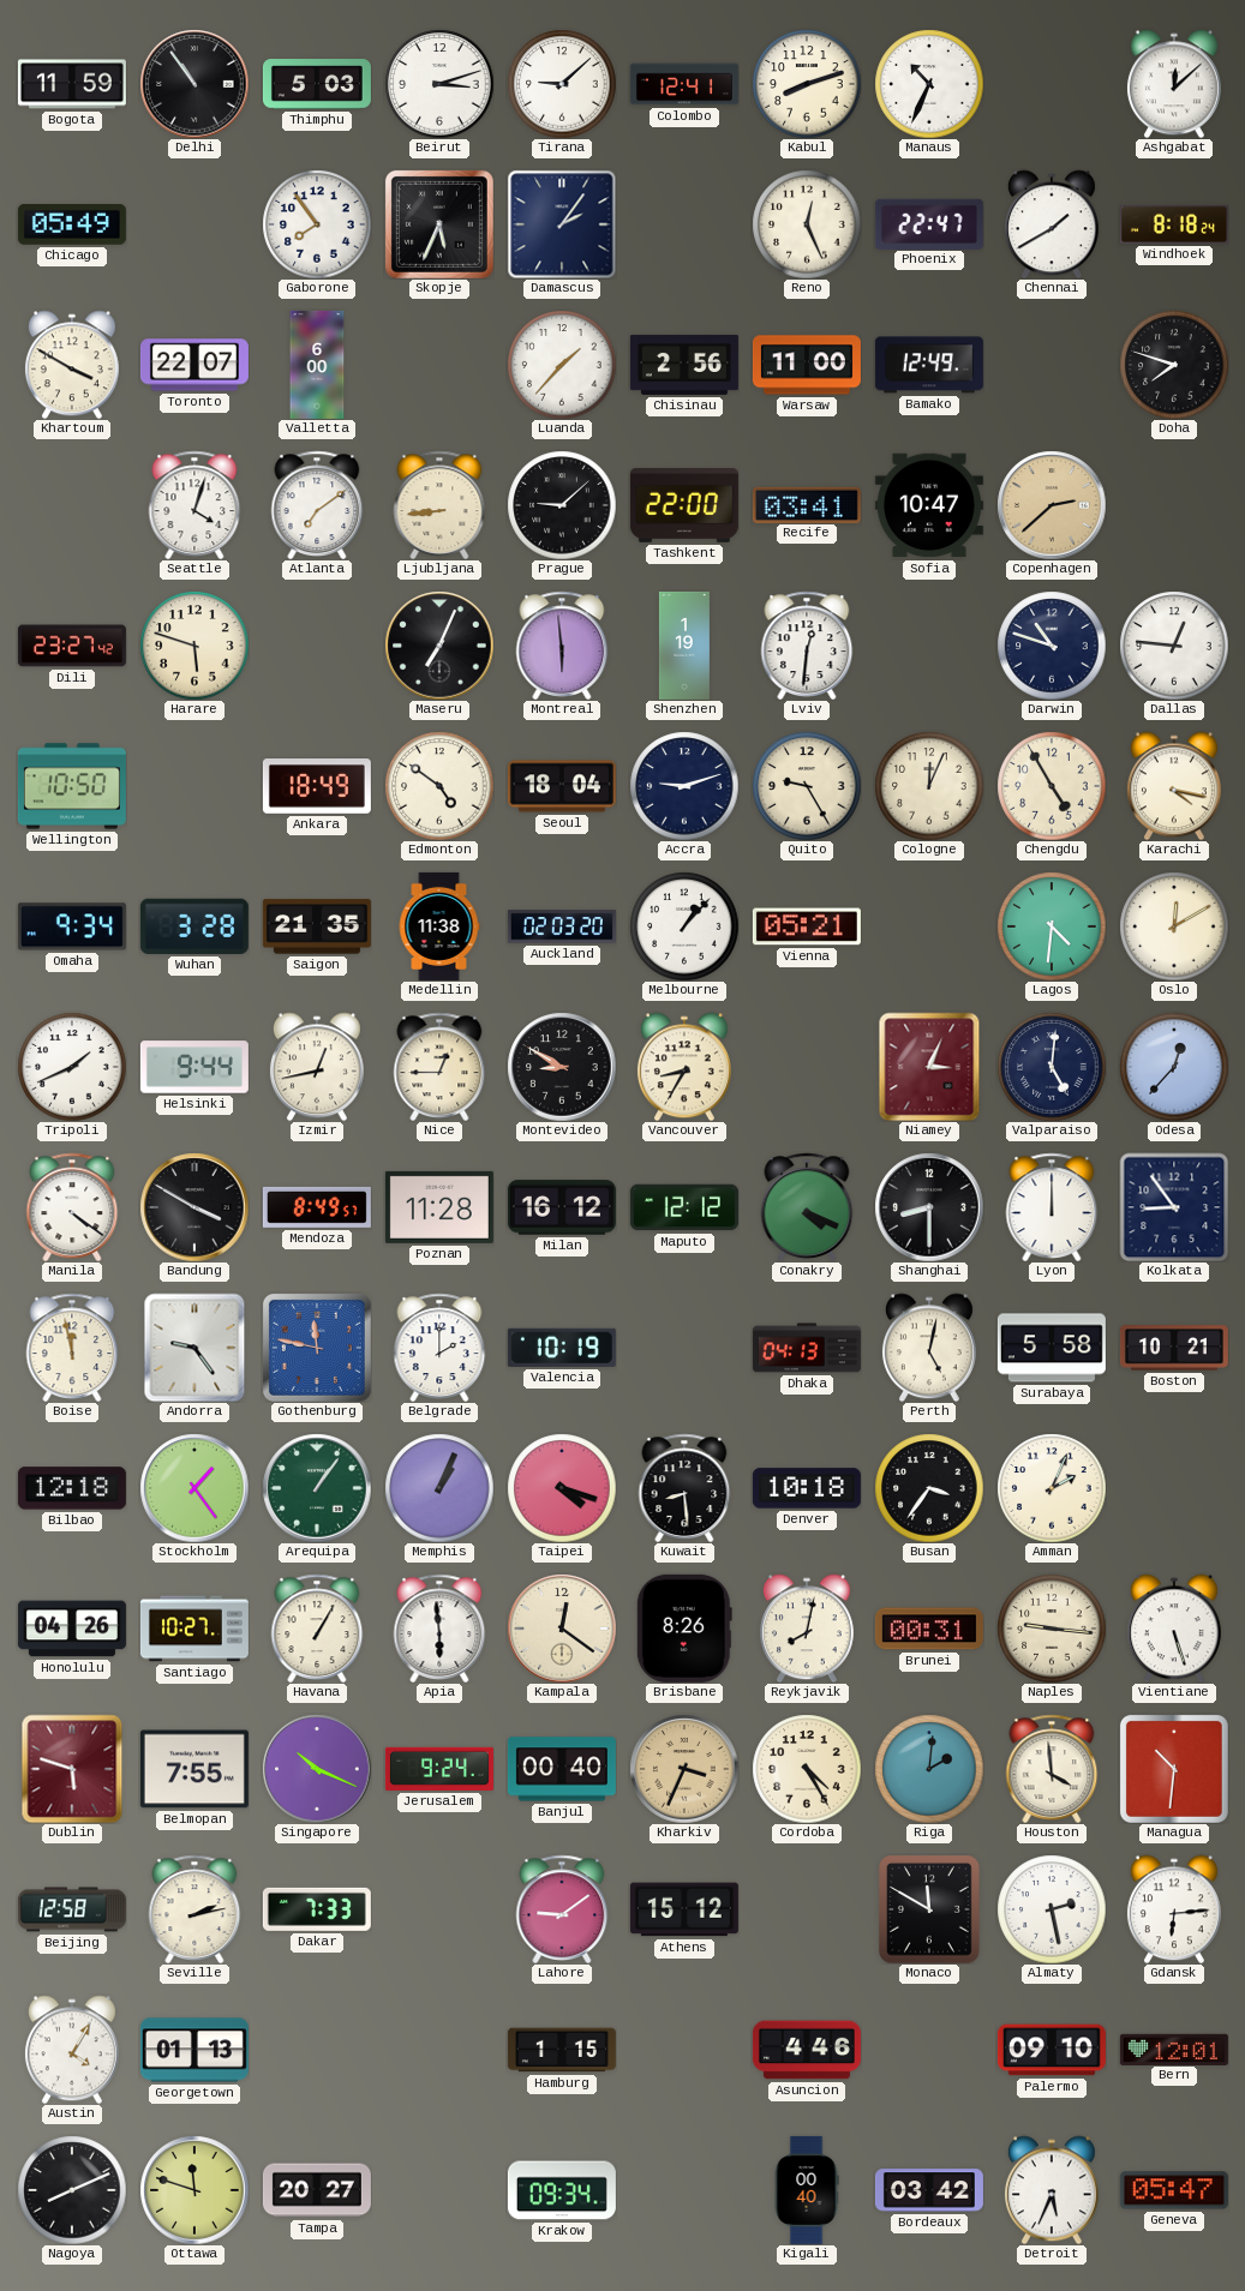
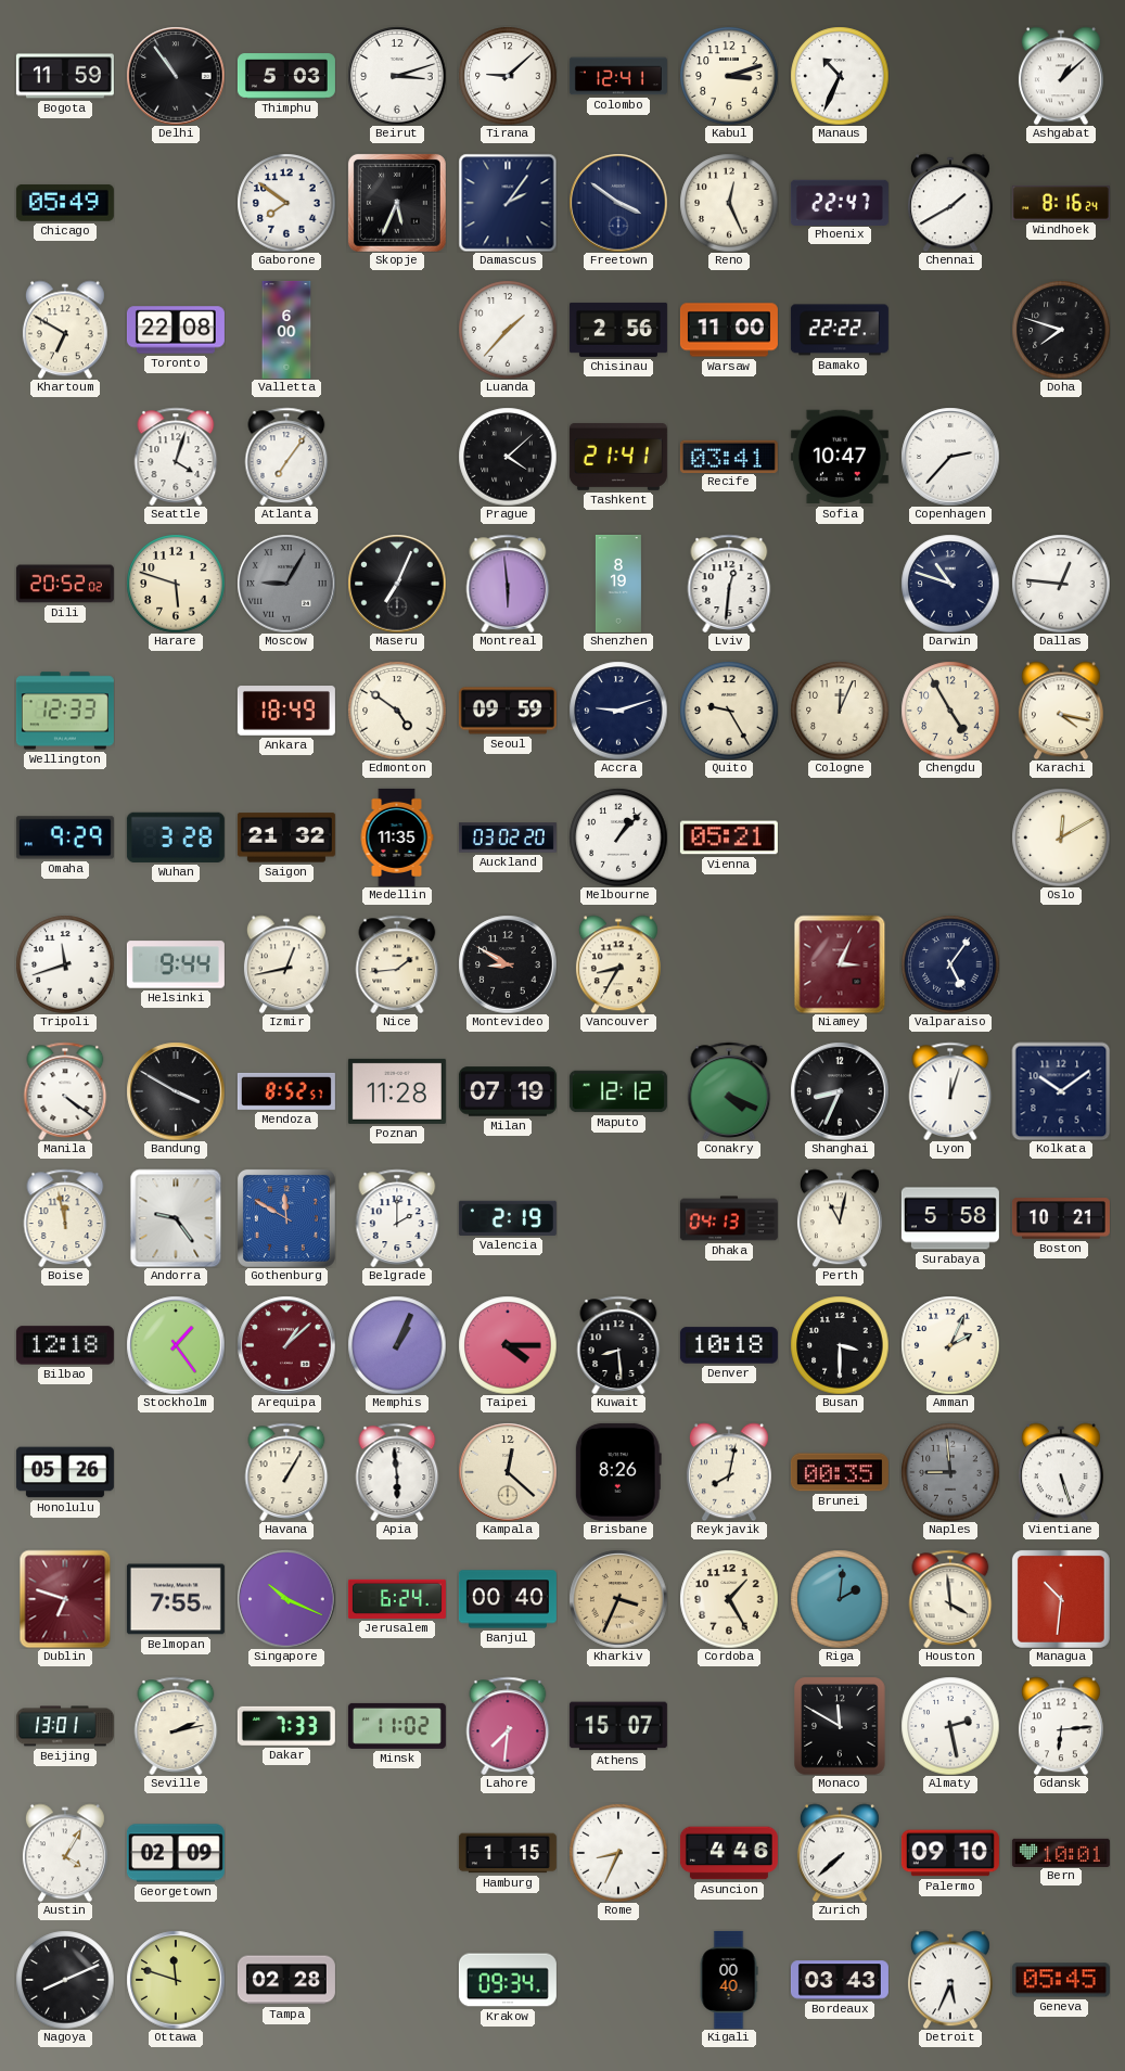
Kabul: 8:12 -> 3:12 (729, 76)
Ashgabat: 12:08 -> 1:08 (1061, 76)
Gaborone: 7:54 -> 7:51 (286, 203)
Freetown: none -> 3:51 (618, 203)
Windhoek: 8:18 -> 8:16 (1061, 203)
Khartoum: 3:50 -> 6:50 (65, 330)
Toronto: 22:07 -> 22:08 (176, 330)
Bamako: 12:49 -> 22:22 (840, 330)
Atlanta: 7:09 -> 7:06 (286, 457)
Ljubljana: 8:44 -> none (439, 505)
Prague: 9:08 -> 4:08 (508, 457)
Tashkent: 22:00 -> 21:41 (618, 457)
Copenhagen: 2:38 -> 2:37 (950, 457)
Copenhagen dial: champagne -> white (950, 457)
Dili: 23:27 -> 20:52 (65, 584)
Moscow: none -> 9:05 (286, 584)
Shenzhen: 1:19 -> 8:19 (618, 584)
Wellington: 10:50 -> 12:33 (65, 711)
Seoul: 18:04 -> 09:59 (508, 711)
Omaha: 9:34 -> 9:29 (65, 838)
Saigon: 21:35 -> 21:32 (286, 838)
Medellin: 11:38 -> 11:35 (397, 838)
Auckland: 02:03 -> 03:02 (508, 838)
Lagos: 4:31 -> none (1052, 926)
Tripoli: 1:41 -> 11:42 (65, 964)
Nice: 12:45 -> 1:44 (397, 964)
Valparaiso: 5:01 -> 5:06 (950, 964)
Odesa: 12:37 -> none (1174, 1067)
Mendoza: 8:49 -> 8:52 (286, 1091)
Milan: 16:12 -> 07:19 (508, 1091)
Shanghai: 8:30 -> 8:34 (840, 1091)
Lyon: 12:00 -> 12:03 (950, 1091)
Kolkata: 8:54 -> 10:09 (1061, 1091)
Gothenburg: 11:47 -> 11:50 (286, 1218)
Valencia: 10:19 -> 2:19 (508, 1218)
Perth: 5:02 -> 11:02 (840, 1218)
Arequipa: 1:06 -> 1:08 (286, 1345)
Arequipa dial: green -> burgundy (286, 1345)
Taipei: 4:18 -> 4:15 (508, 1345)
Busan: 3:36 -> 3:30 (840, 1345)
Honolulu: 04:26 -> 05:26 (65, 1472)
Santiago: 10:27 -> none (194, 1629)
Kampala: 12:21 -> 12:22 (508, 1472)
Brunei: 00:31 -> 00:35 (840, 1472)
Naples: 9:16 -> 8:59 (950, 1472)
Naples dial: cream -> grey (950, 1472)
Dublin: 5:48 -> 6:48 (65, 1599)
Jerusalem: 9:24 -> 6:24 (397, 1599)
Cordoba: 4:25 -> 1:25 (729, 1599)
Beijing: 12:58 -> 13:01 (65, 1726)
Minsk: none -> 11:02 (397, 1726)
Lahore: 9:09 -> 7:31 (508, 1726)
Athens: 15:12 -> 15:07 (618, 1726)
Georgetown: 01:13 -> 02:09 (176, 1853)
Rome: none -> 8:34 (618, 1853)
Zurich: none -> 7:38 (840, 1853)
Bern: 12:01 -> 10:01 (1061, 1852)
Tampa: 20:27 -> 02:28 (286, 1980)
Bordeaux: 03:42 -> 03:43 (840, 1980)
Geneva: 05:47 -> 05:45 (1061, 1980)
